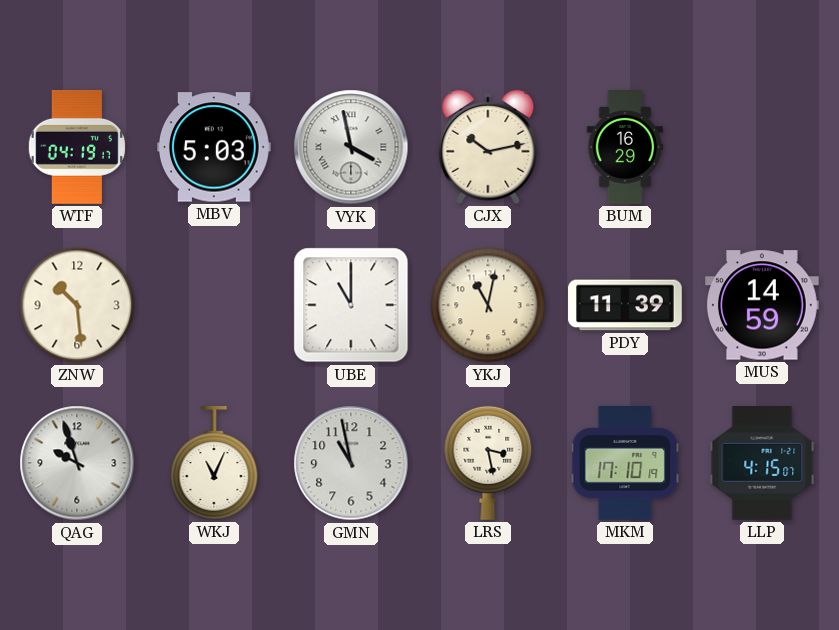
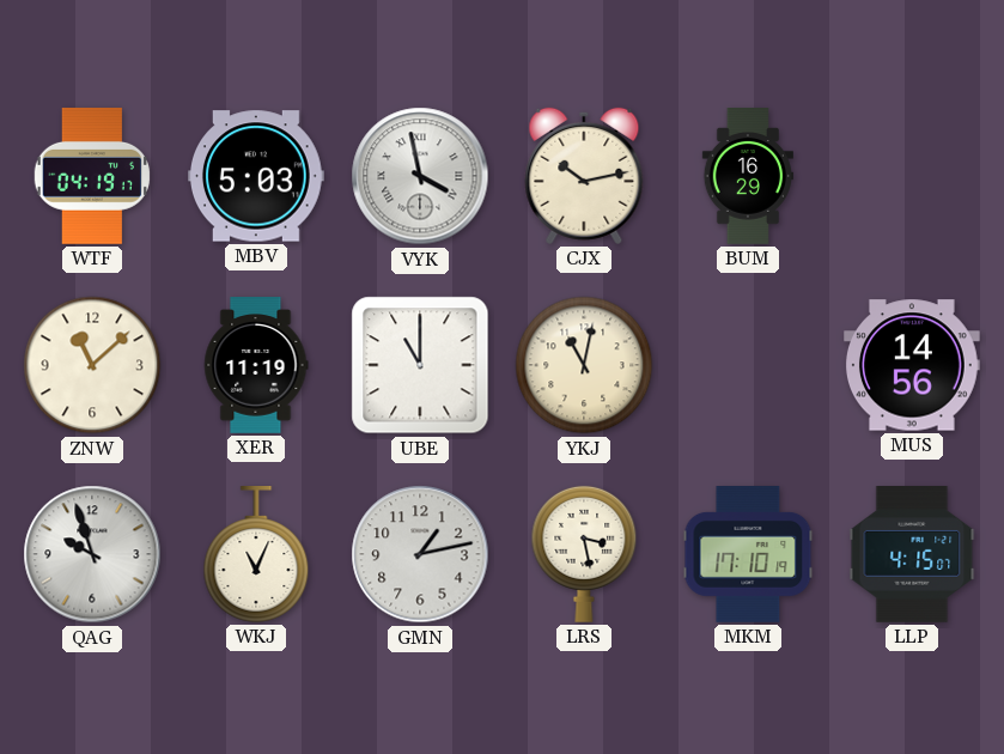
ZNW: 10:29 -> 11:08 (92, 365)
XER: none -> 11:19 (256, 365)
PDY: 11:39 -> none (625, 305)
MUS: 14:59 -> 14:56 (913, 365)
GMN: 10:58 -> 1:13 (420, 554)
